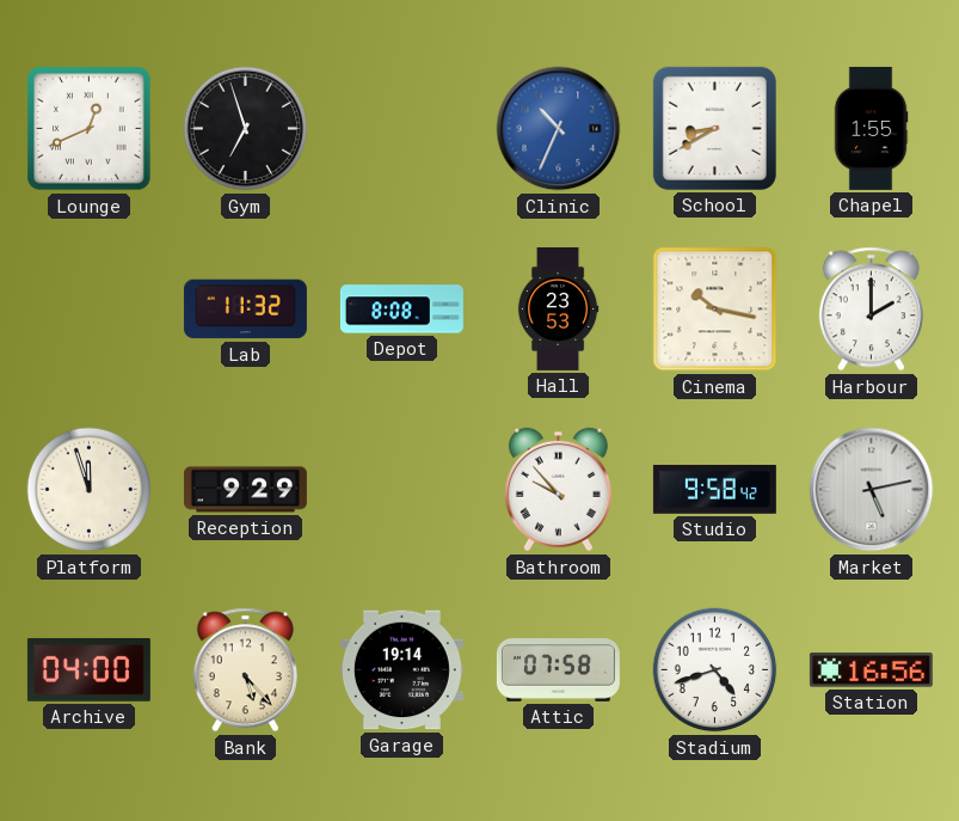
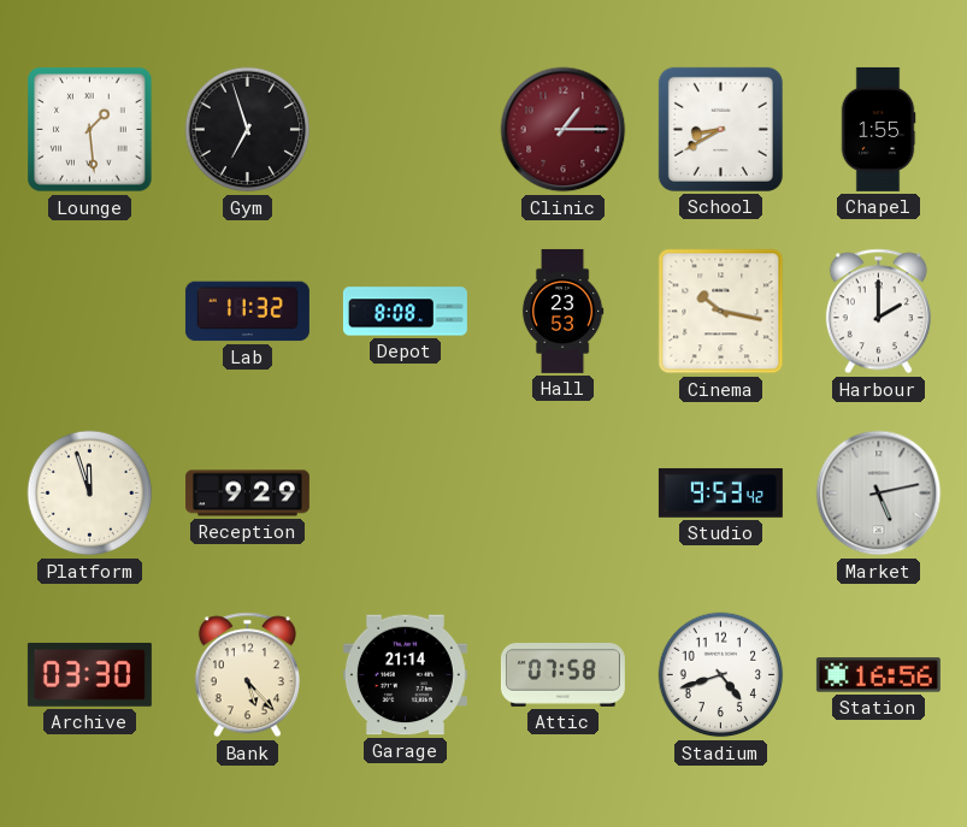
Lounge: 12:41 -> 1:29 (90, 130)
Clinic: 10:34 -> 1:15 (564, 130)
Clinic dial: blue -> burgundy (564, 130)
Bathroom: 9:53 -> none (558, 490)
Studio: 9:58 -> 9:53 (720, 492)
Archive: 04:00 -> 03:30 (89, 674)
Garage: 19:14 -> 21:14 (405, 675)
